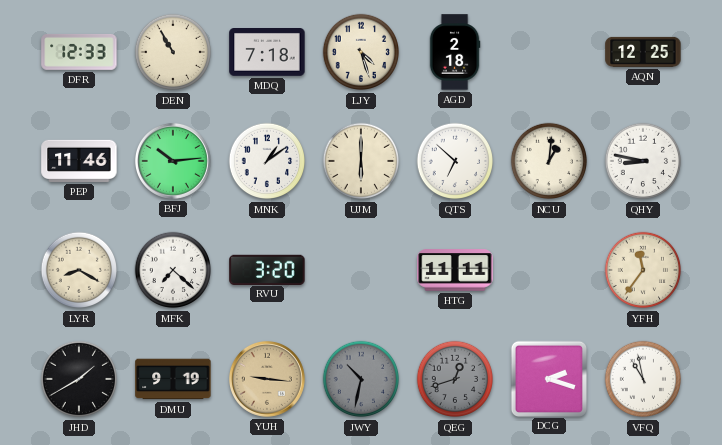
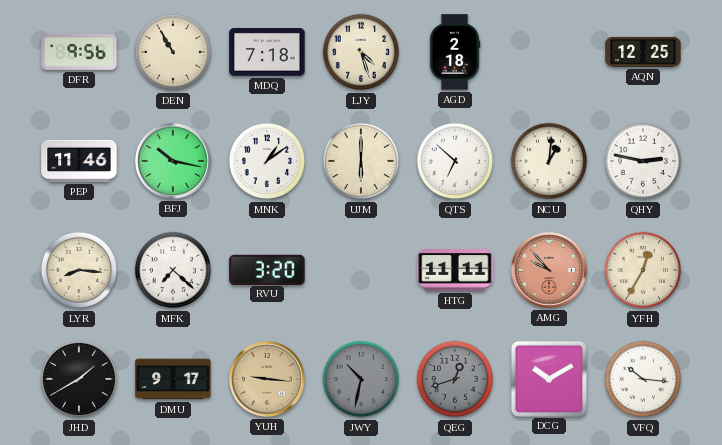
DFR: 12:33 -> 9:56 (79, 53)
BFJ: 10:14 -> 10:17 (173, 161)
QHY: 8:47 -> 2:47 (643, 161)
LYR: 8:20 -> 8:16 (79, 270)
AMG: none -> 9:53 (549, 270)
YFH: 11:36 -> 12:35 (643, 270)
DMU: 9:19 -> 9:17 (173, 379)
DCG: 2:18 -> 10:10 (548, 378)
VFQ: 10:58 -> 10:16 (643, 379)
